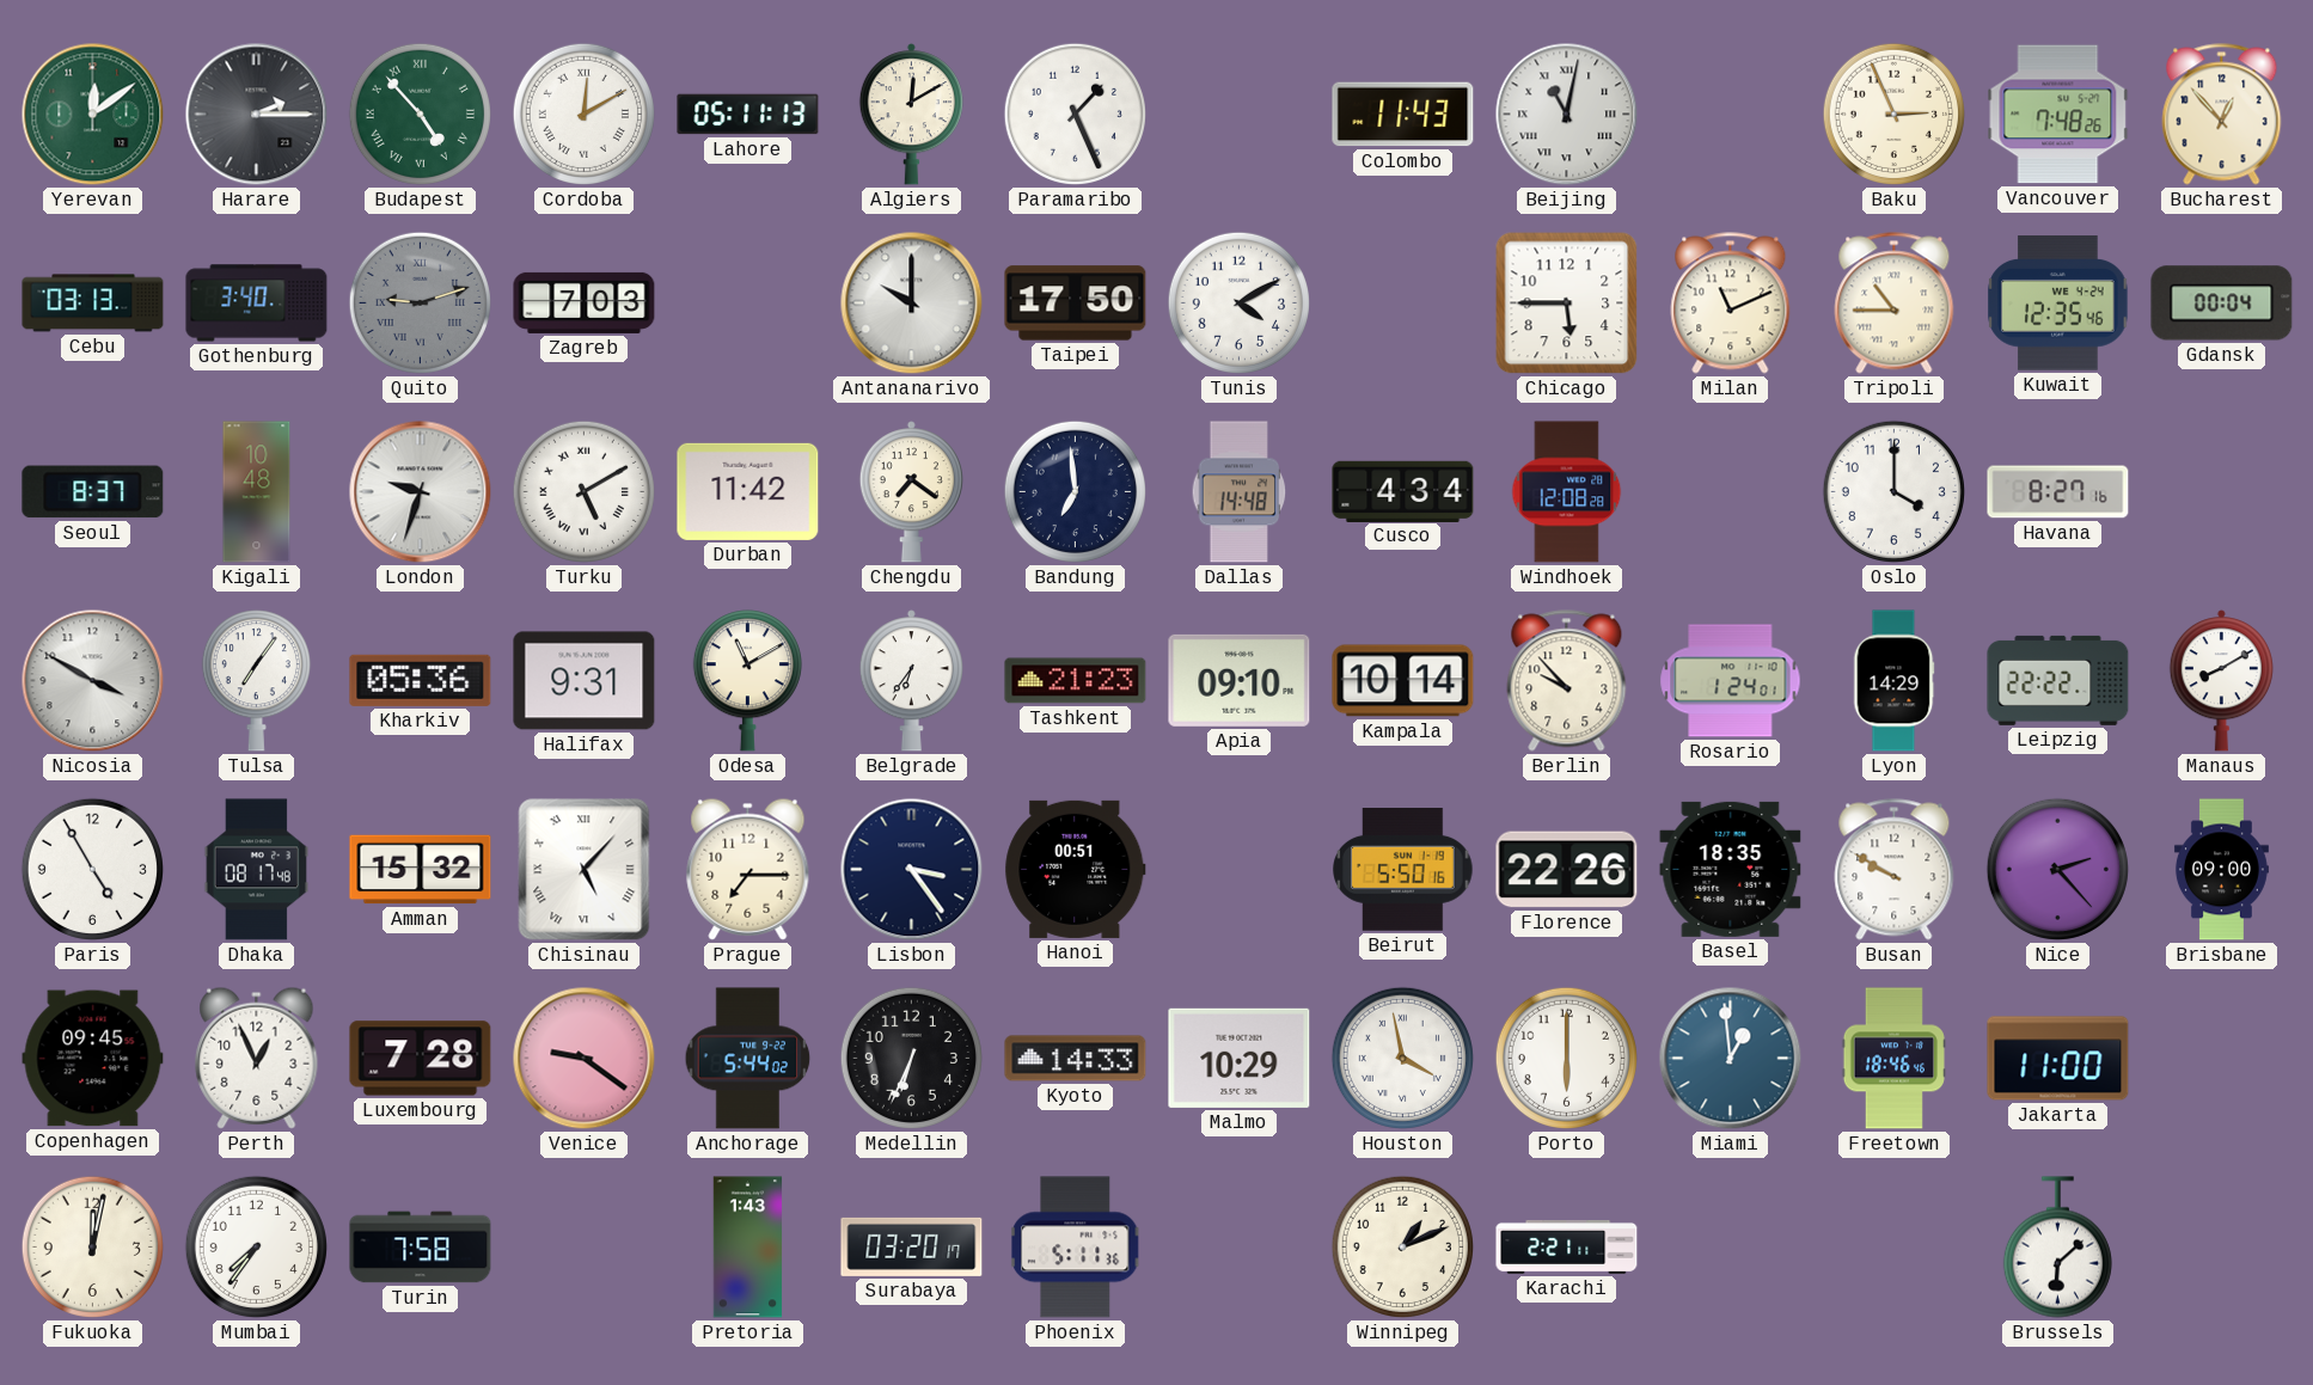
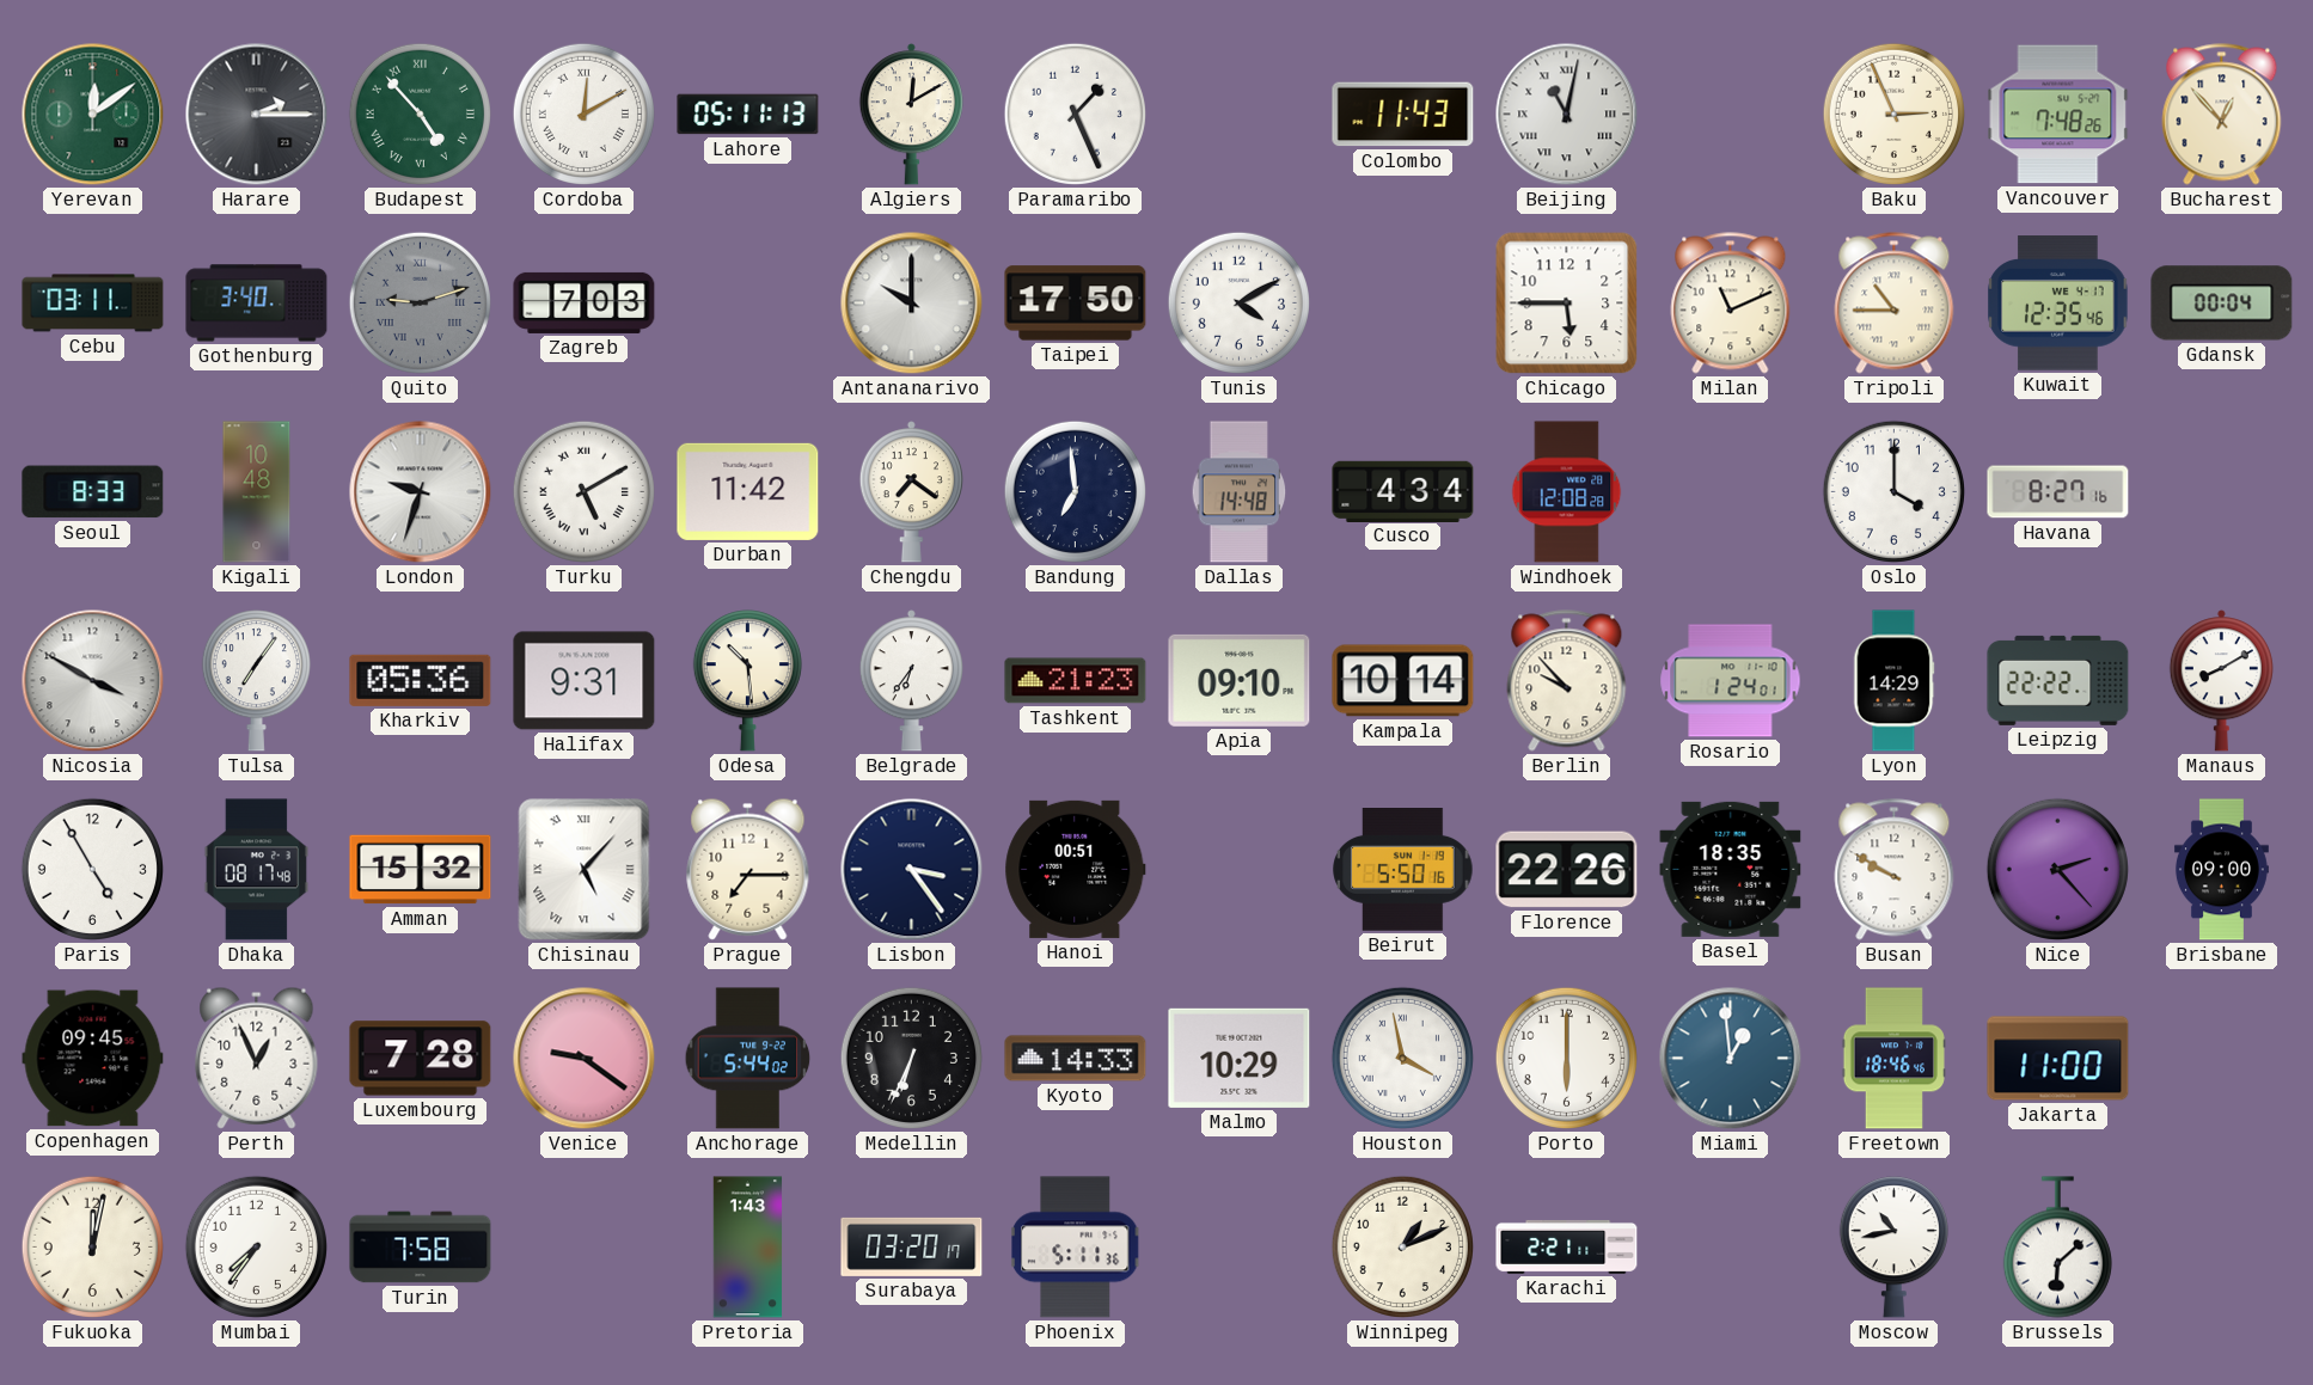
Cebu: 03:13 -> 03:11 (93, 304)
Kuwait date: WE 4-24 -> WE 4-17 (2058, 304)
Seoul: 8:37 -> 8:33 (93, 492)
Odesa: 11:10 -> 10:29 (747, 681)
Moscow: none -> 10:43 (1893, 1248)
